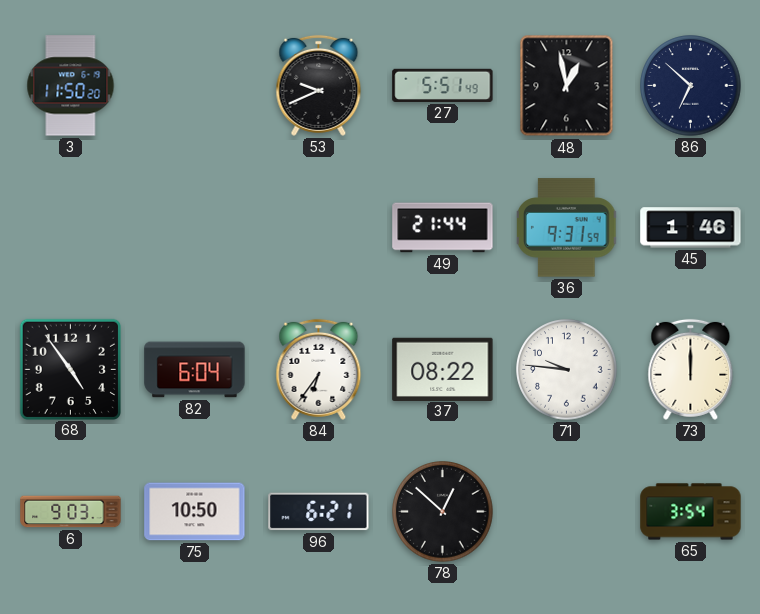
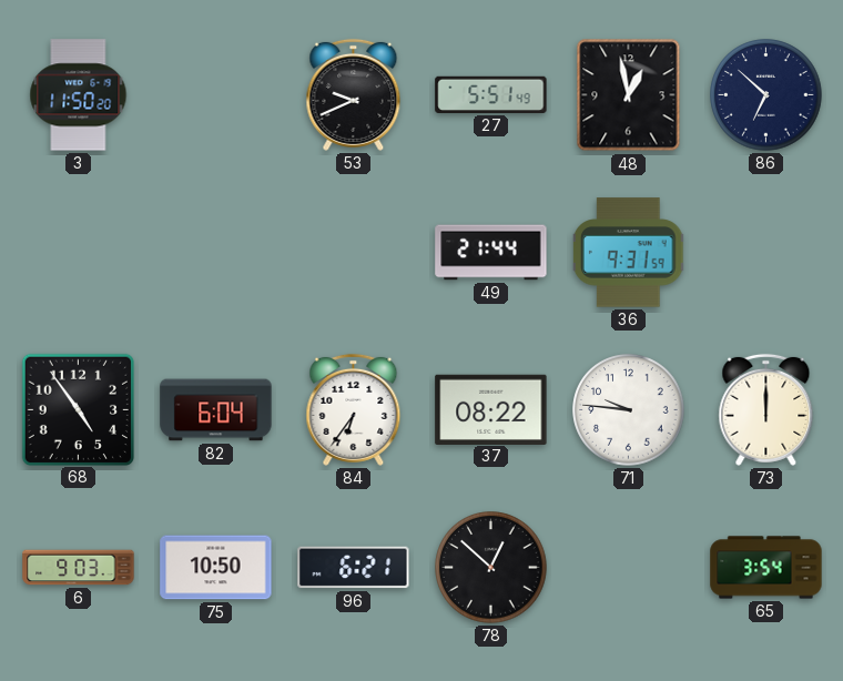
45: 1:46 -> none (691, 228)
